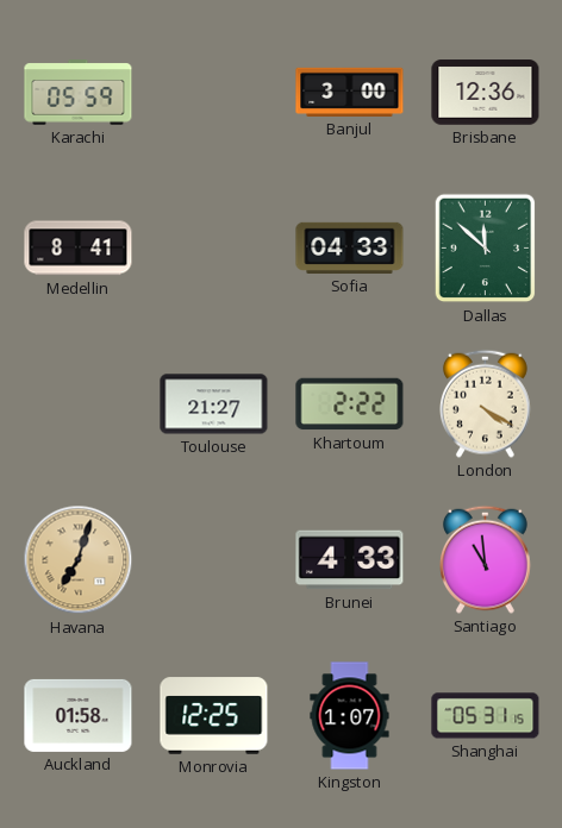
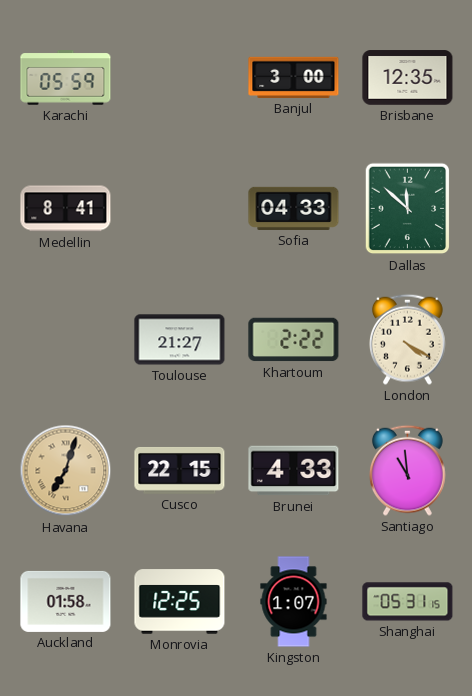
Brisbane: 12:36 -> 12:35 (408, 78)
Cusco: none -> 22:15 (180, 471)
